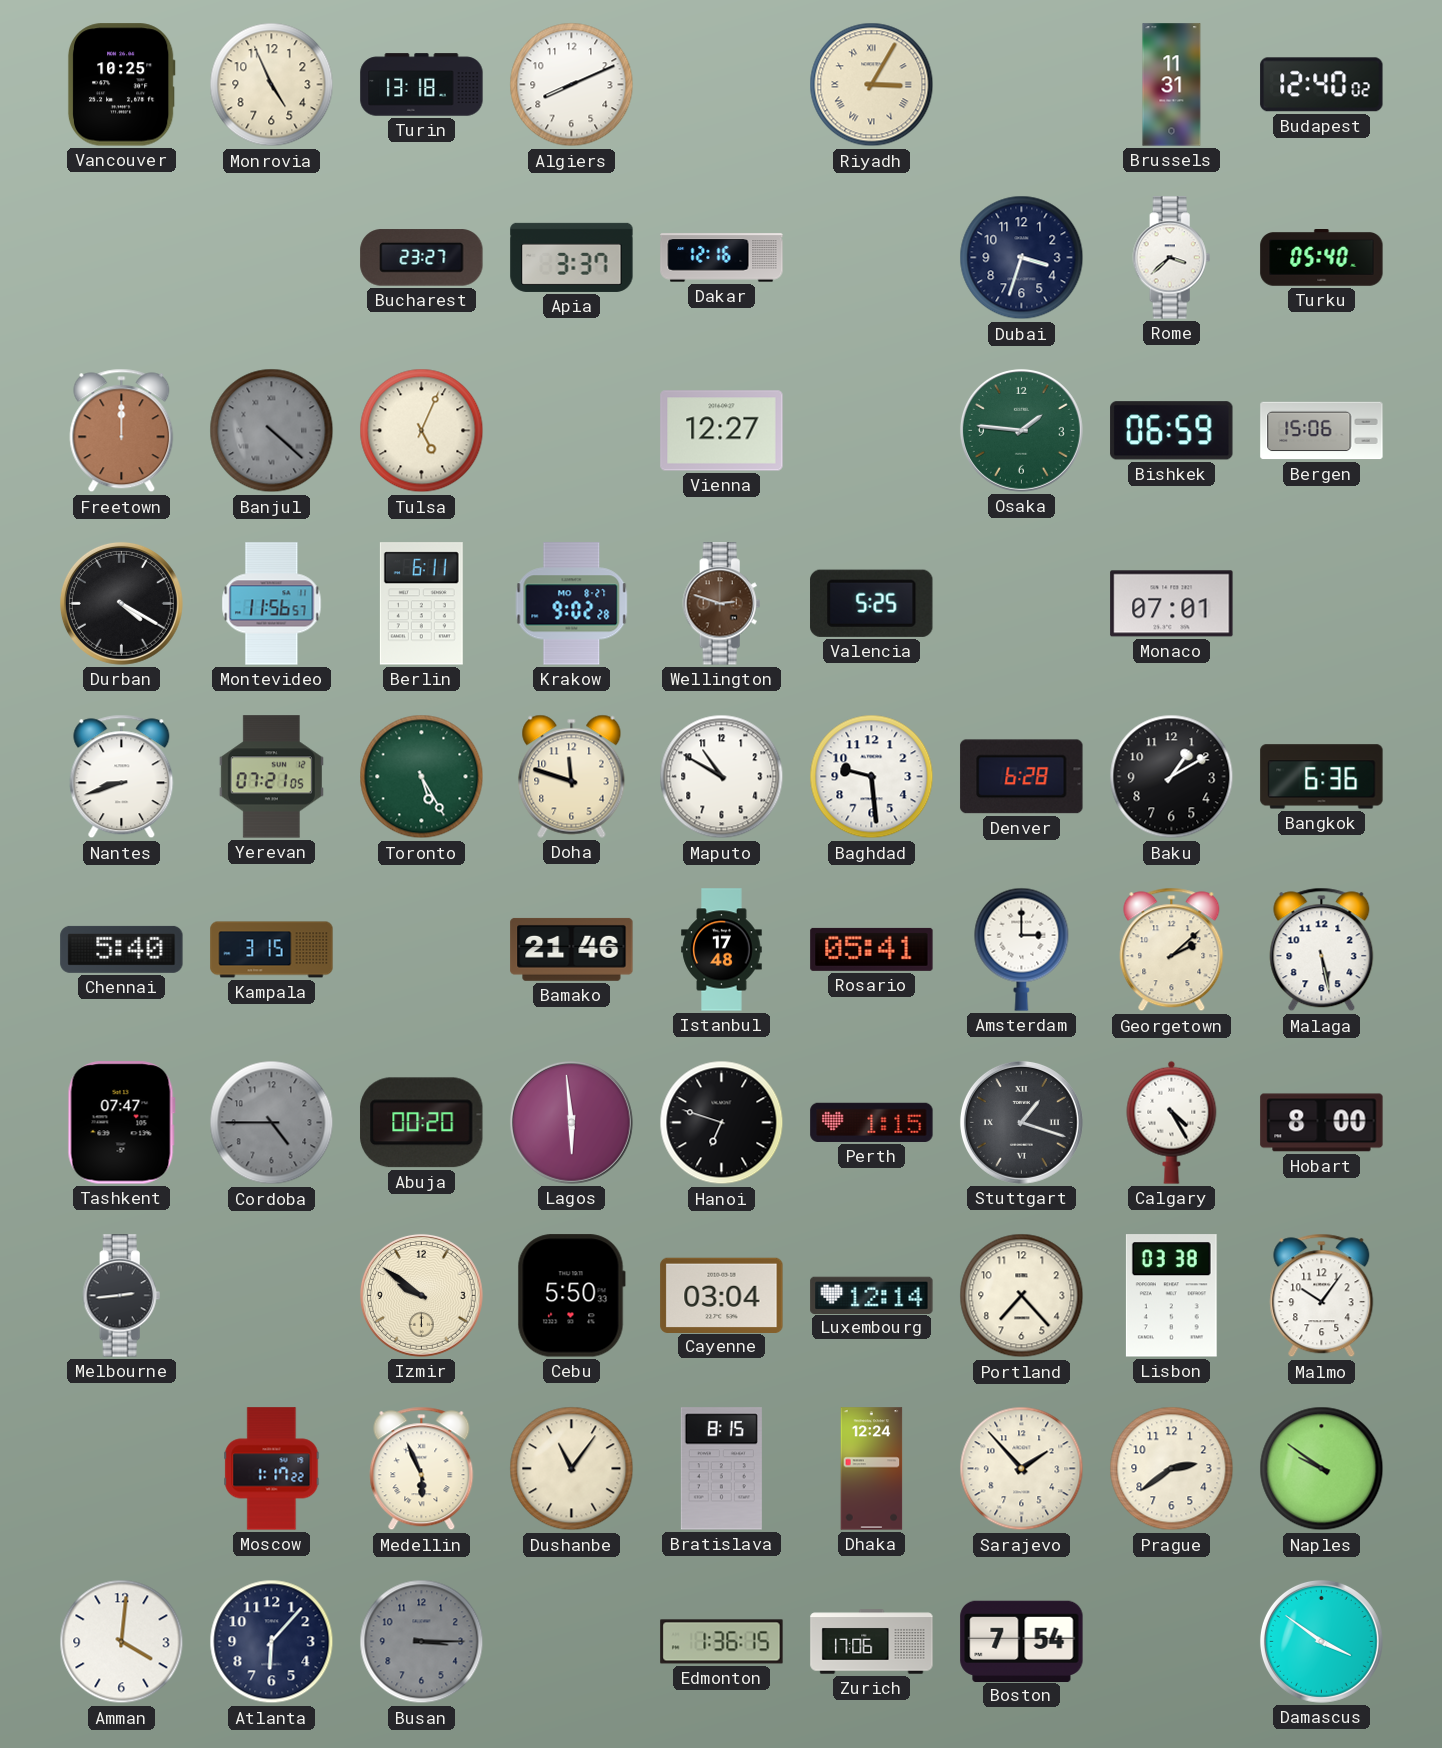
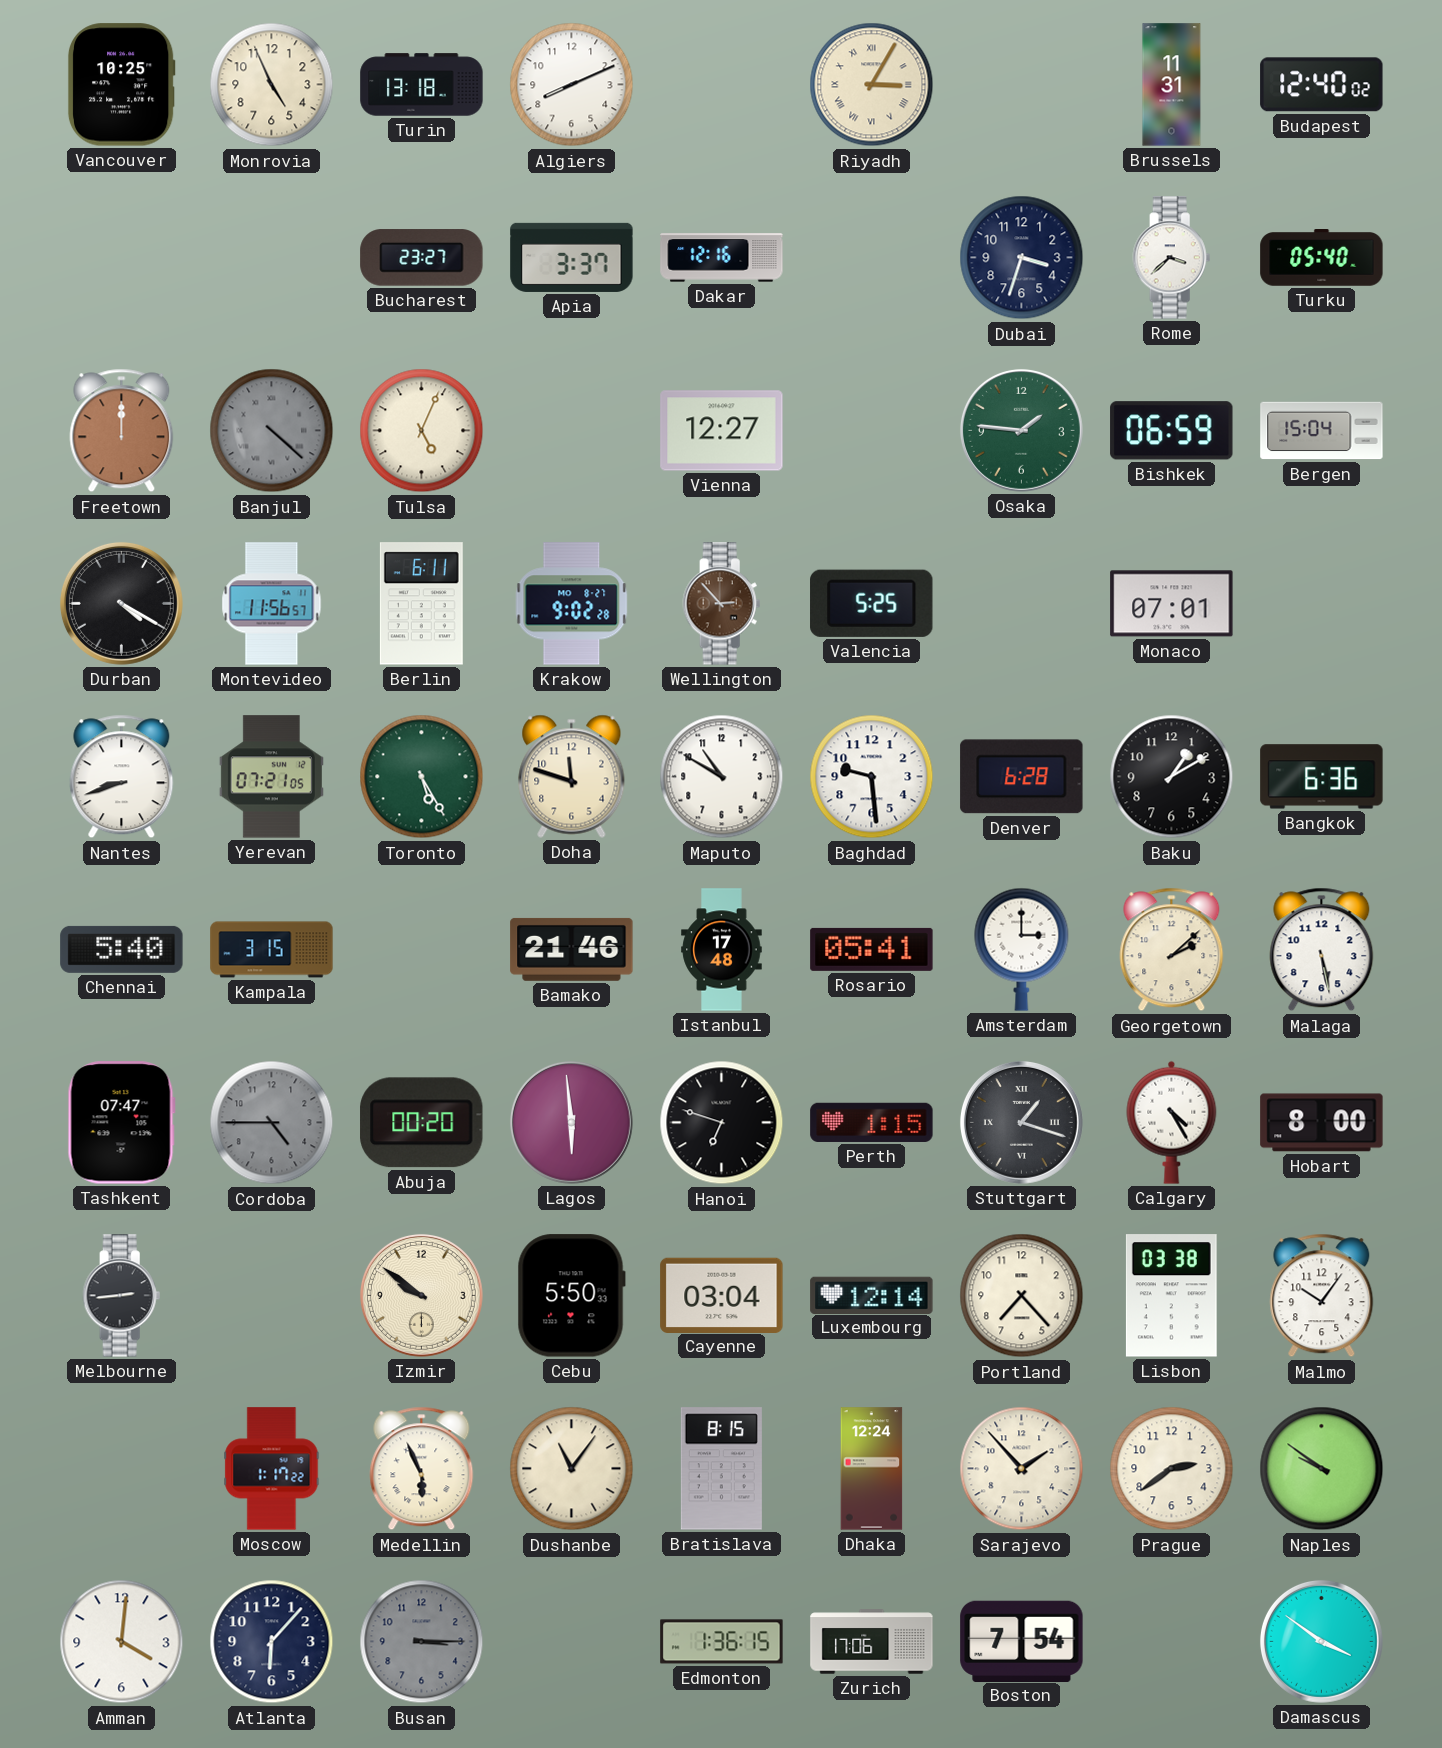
Bergen: 15:06 -> 15:04 (1322, 431)
Wellington: 2:48 -> 2:53 (722, 604)
